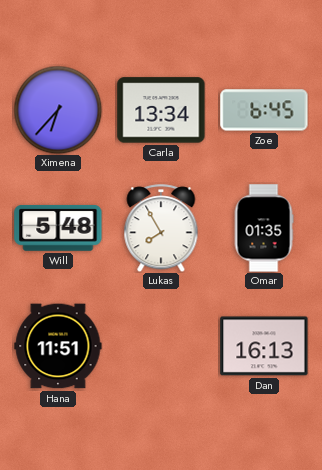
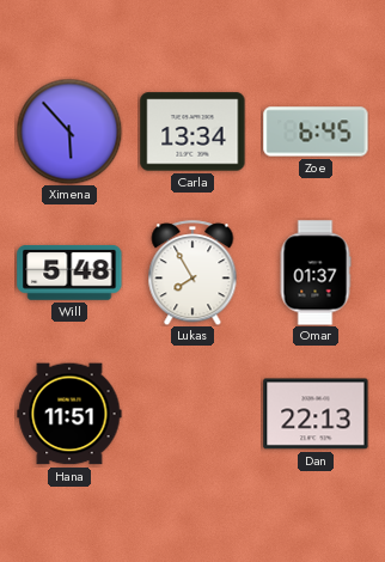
Ximena: 6:37 -> 5:53 (69, 132)
Omar: 01:35 -> 01:37 (316, 273)
Dan: 16:13 -> 22:13 (316, 414)
